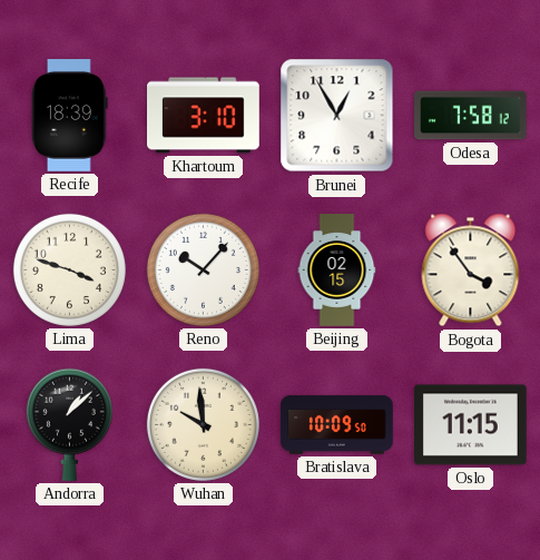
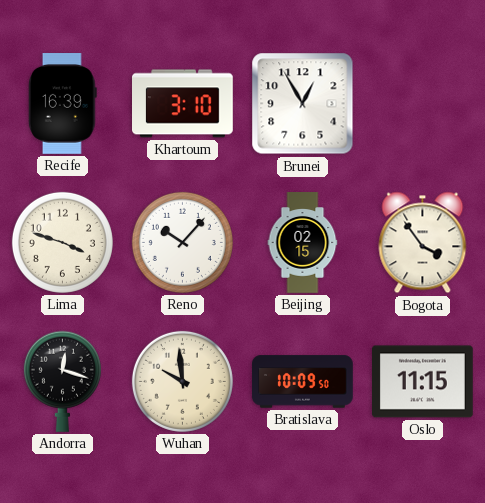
Recife: 18:39 -> 16:39 (62, 104)
Odesa: 7:58 -> none (471, 116)
Andorra: 1:08 -> 12:18 (62, 381)
